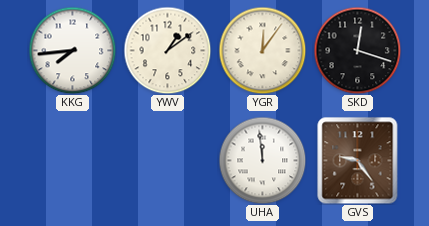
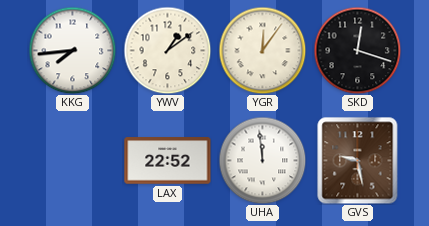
LAX: none -> 22:52 (168, 161)
GVS: 9:24 -> 9:28 (358, 160)
